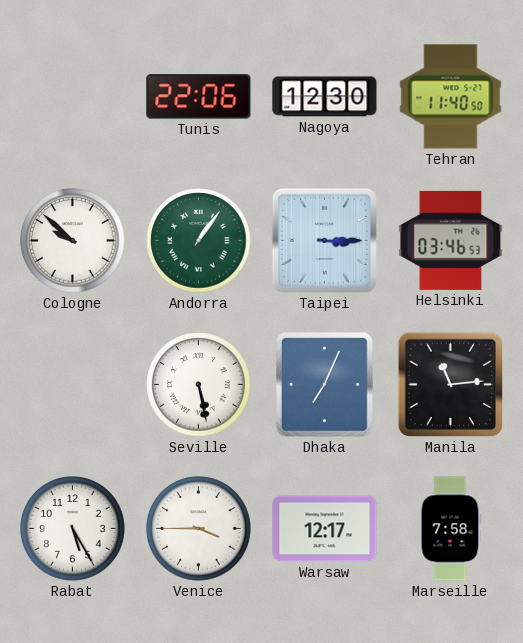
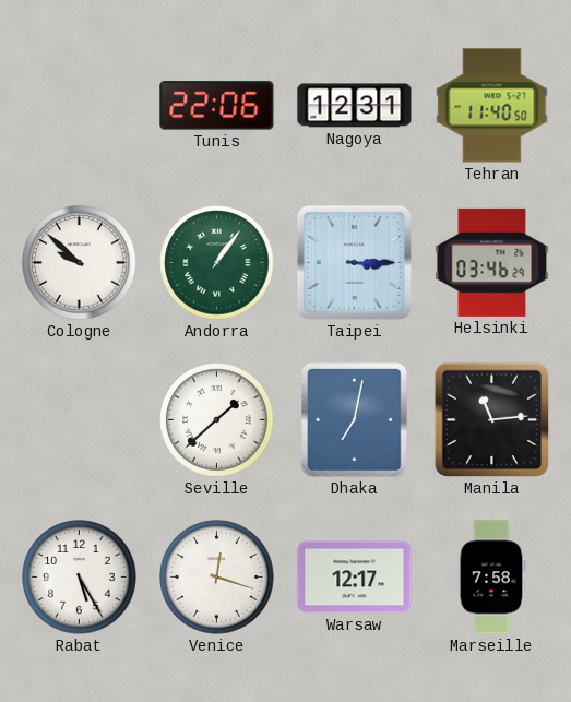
Nagoya: 12:30 -> 12:31 (355, 106)
Helsinki: 03:46:53 -> 03:46:29 (492, 262)
Seville: 5:28 -> 1:38 (217, 420)
Dhaka: 7:04 -> 7:02 (355, 420)
Venice: 3:45 -> 12:18 (217, 578)
